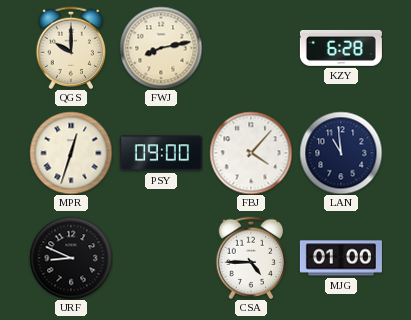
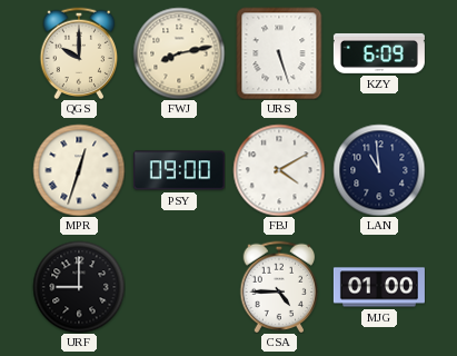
URS: none -> 5:27 (279, 53)
KZY: 6:28 -> 6:09 (379, 53)
FBJ: 4:07 -> 4:10 (279, 170)
URF: 8:49 -> 9:00 (79, 287)
